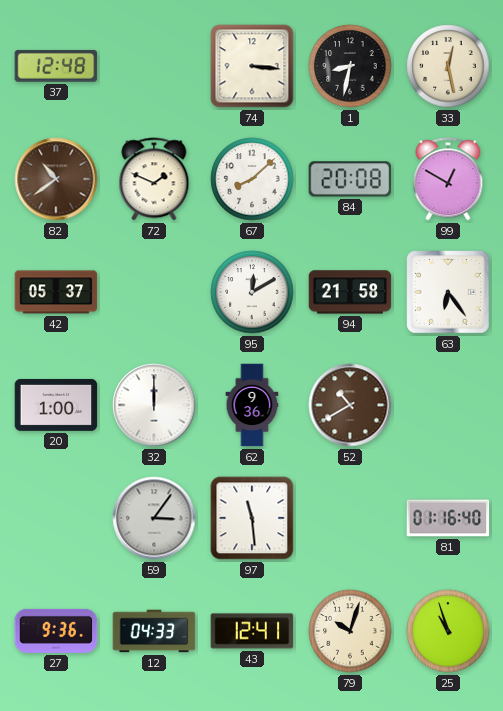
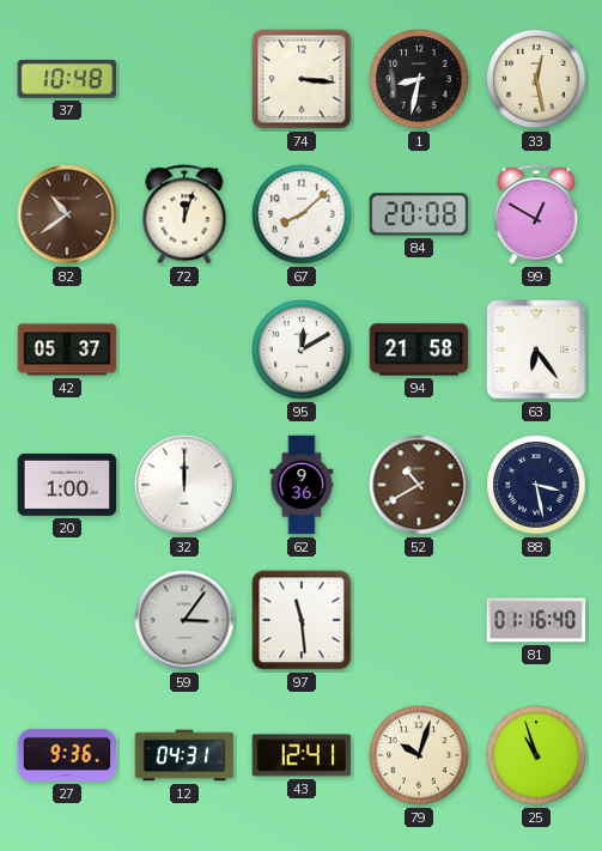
37: 12:48 -> 10:48 (67, 79)
72: 1:49 -> 12:03 (184, 214)
88: none -> 3:28 (536, 485)
12: 04:33 -> 04:31 (184, 755)
